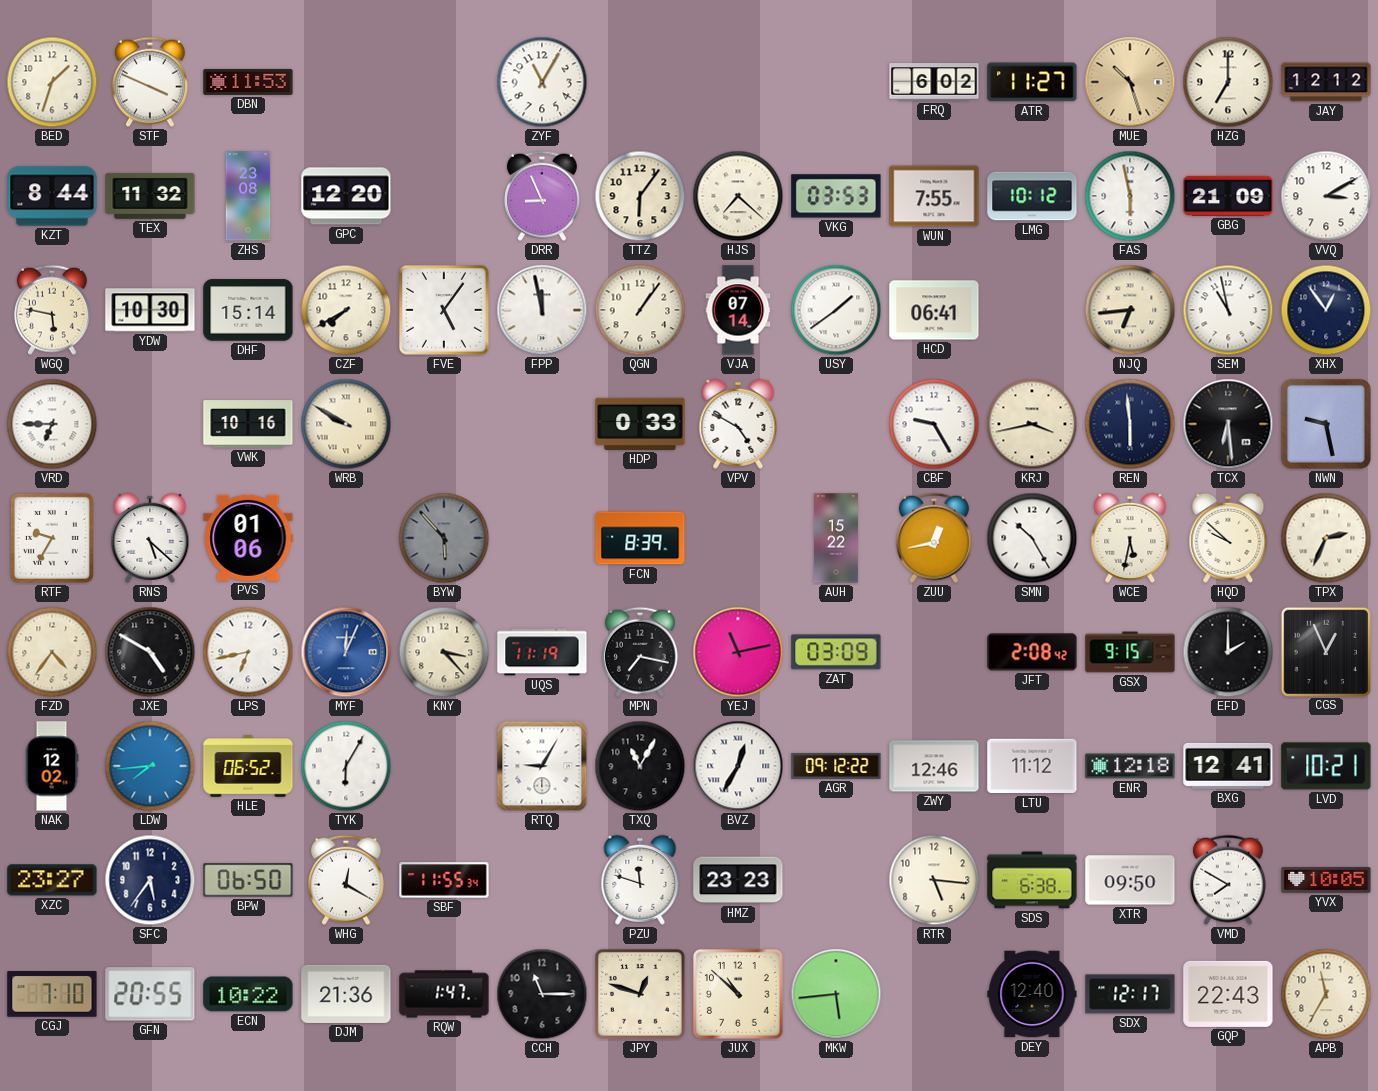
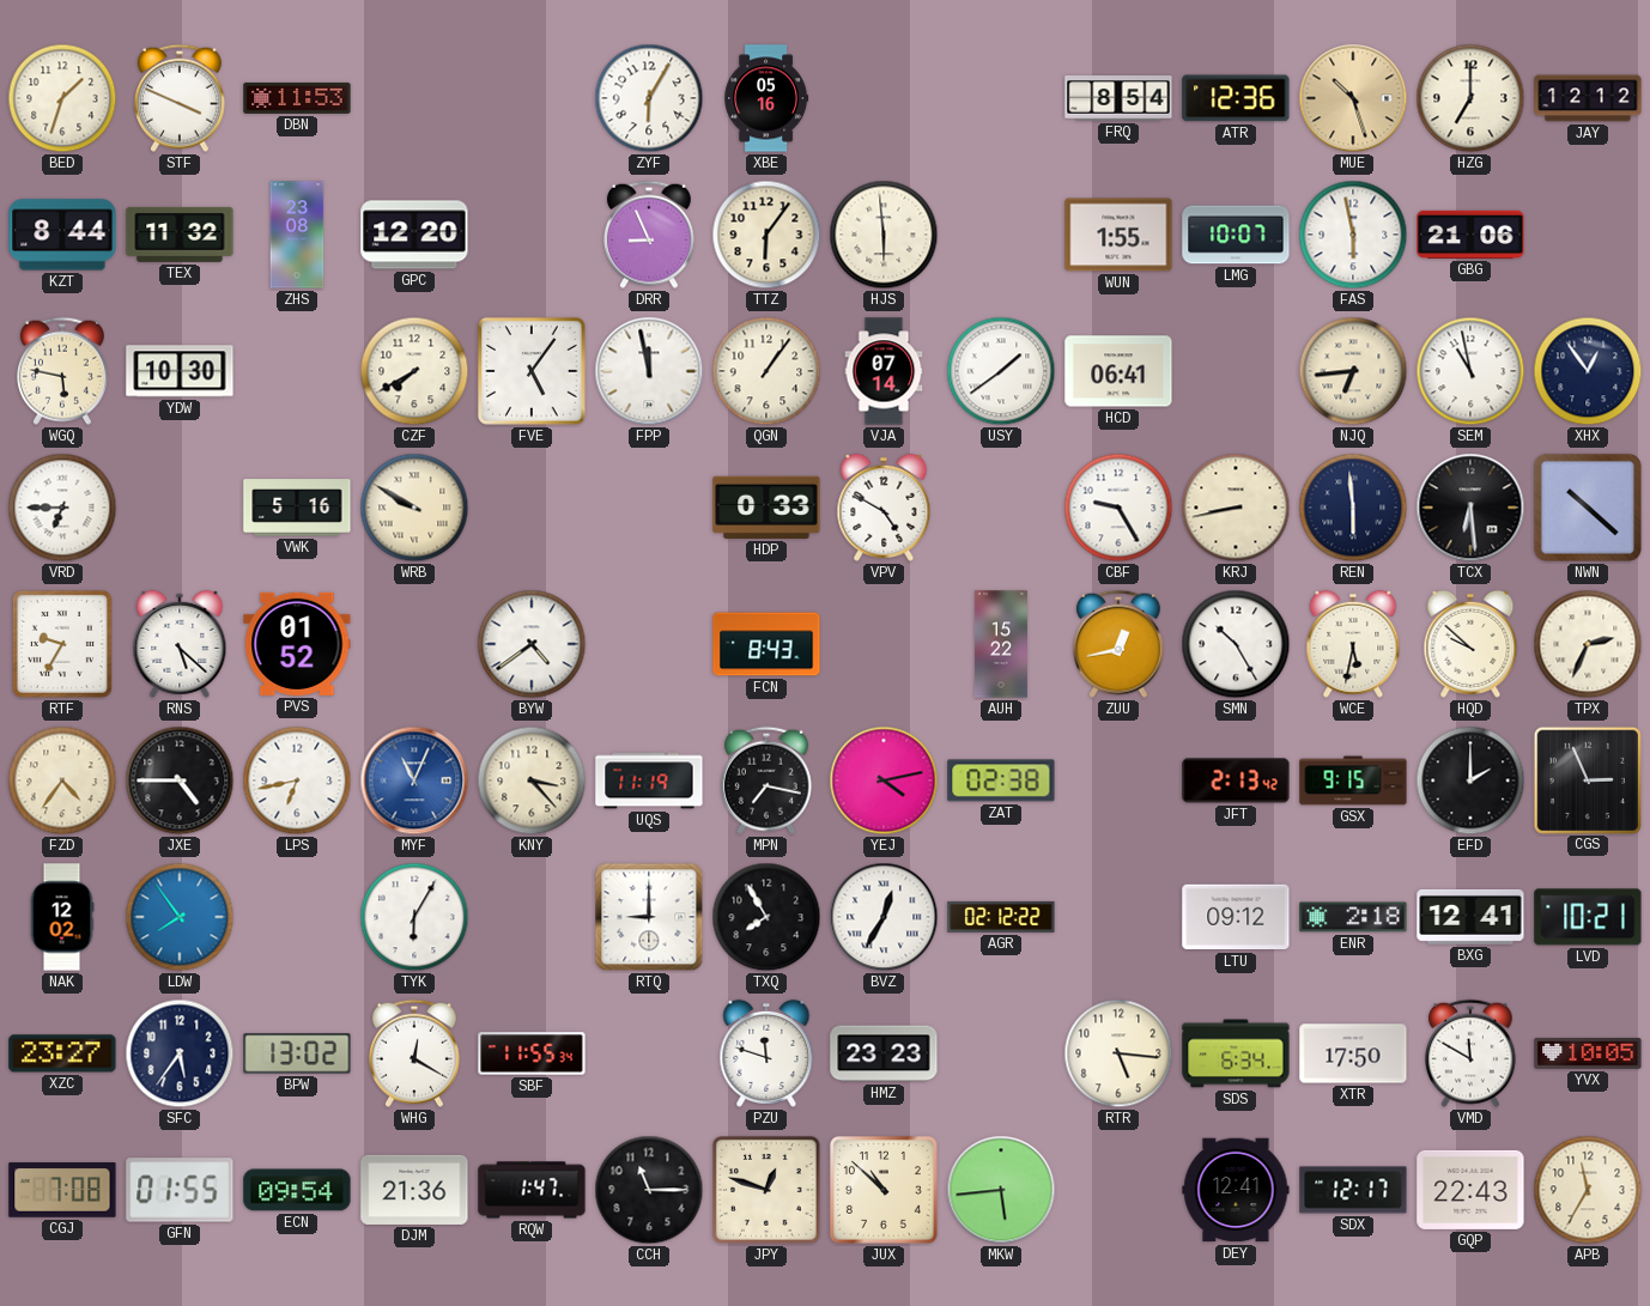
ZYF: 11:05 -> 6:05 (649, 98)
XBE: none -> 05:16 (766, 98)
FRQ: 6:02 -> 8:54 (1118, 98)
ATR: 11:27 -> 12:36 (1236, 98)
HJS: 7:22 -> 5:59 (884, 235)
VKG: 03:53 -> none (836, 196)
WUN: 7:55 -> 1:55 (1118, 235)
LMG: 10:12 -> 10:07 (1236, 235)
GBG: 21:09 -> 21:06 (1470, 235)
VVQ: 3:10 -> none (1326, 196)
DHF: 15:14 -> none (248, 310)
VWK: 10:16 -> 5:16 (297, 508)
KRJ: 3:43 -> 8:43 (1236, 508)
NWN: 9:28 -> 10:22 (1588, 508)
PVS: 01:06 -> 01:52 (297, 644)
BYW: 5:53 -> 4:39 (532, 644)
BYW dial: grey -> white (532, 644)
FCN: 8:39 -> 8:43 (766, 644)
JXE: 4:50 -> 4:45 (180, 780)
MYF: 12:04 -> 11:04 (414, 780)
YEJ: 11:13 -> 4:13 (884, 780)
ZAT: 03:09 -> 02:38 (1001, 780)
JFT: 2:08 -> 2:13 (1236, 780)
CGS: 12:56 -> 2:56 (1587, 779)
LDW: 7:44 -> 7:54 (180, 917)
HLE: 06:52 -> none (248, 766)
RTQ: 9:05 -> 9:00 (649, 917)
TXQ: 11:05 -> 7:55 (766, 917)
AGR: 09:12 -> 02:12 (1001, 917)
ZWY: 12:46 -> none (934, 766)
LTU: 11:12 -> 09:12 (1236, 917)
ENR: 12:18 -> 2:18 (1353, 917)
BPW: 06:50 -> 13:02 (297, 1053)
SDS: 6:38 -> 6:34 (1236, 1053)
XTR: 09:50 -> 17:50 (1353, 1053)
VMD: 7:50 -> 11:50 (1470, 1053)
CGJ: 7:10 -> 7:08 (62, 1190)
GFN: 20:55 -> 01:55 (180, 1190)
ECN: 10:22 -> 09:54 (297, 1190)
DEY: 12:40 -> 12:41 (1236, 1190)
